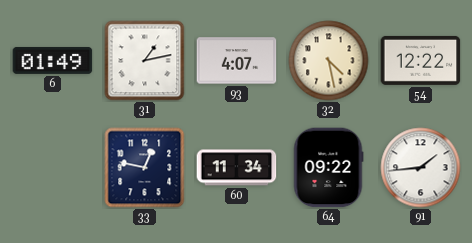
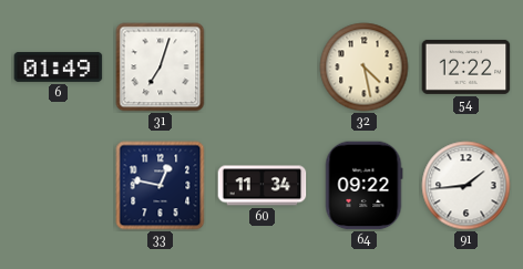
31: 1:13 -> 7:03 (161, 68)
93: 4:07 -> none (237, 61)
